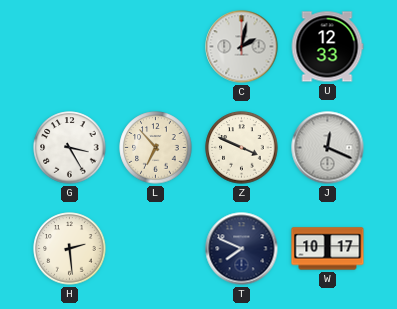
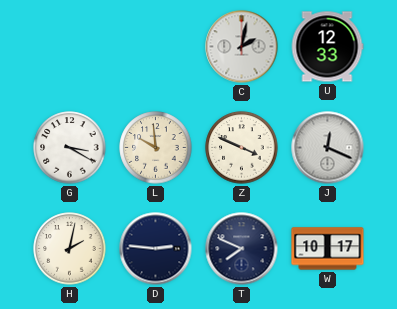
G: 3:25 -> 3:20 (70, 148)
L: 6:53 -> 9:59 (156, 148)
H: 2:29 -> 2:02 (70, 249)
D: none -> 2:46 (156, 249)
